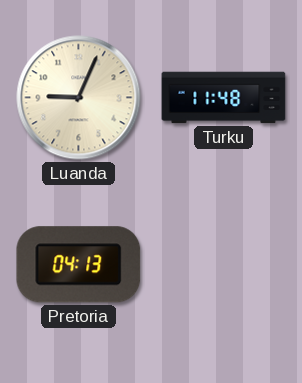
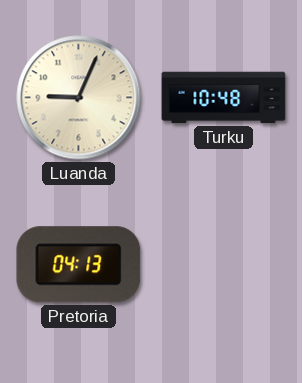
Turku: 11:48 -> 10:48 (224, 98)
